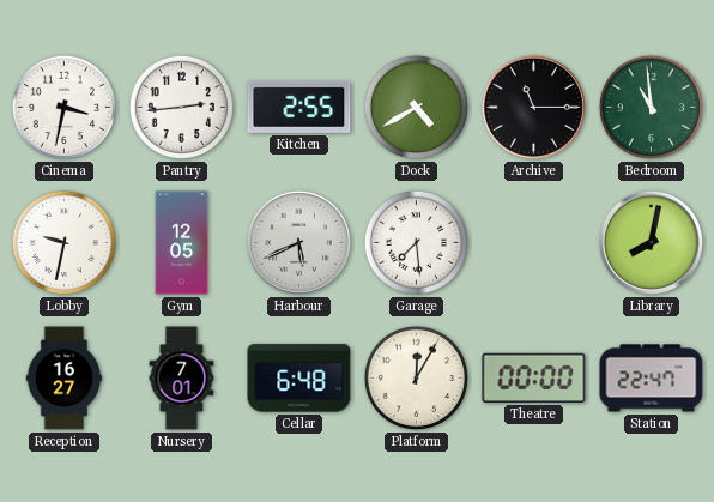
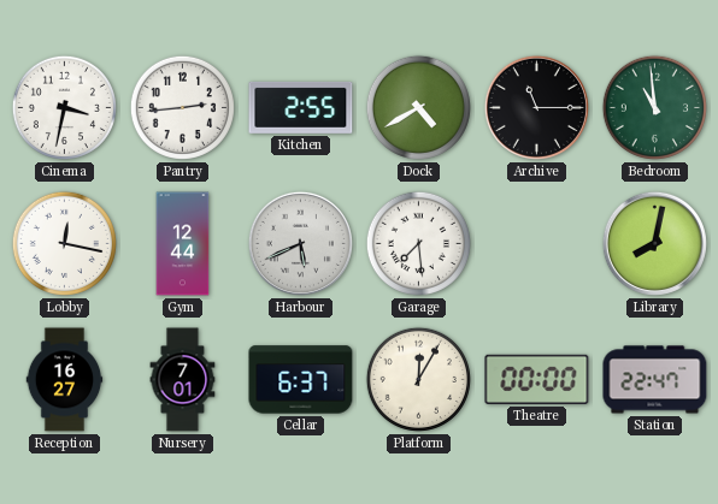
Lobby: 9:32 -> 12:17 (64, 243)
Gym: 12:05 -> 12:44 (183, 244)
Cellar: 6:48 -> 6:37 (301, 380)
